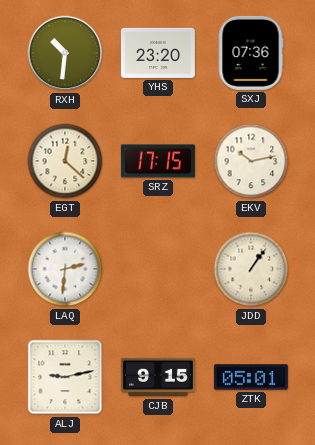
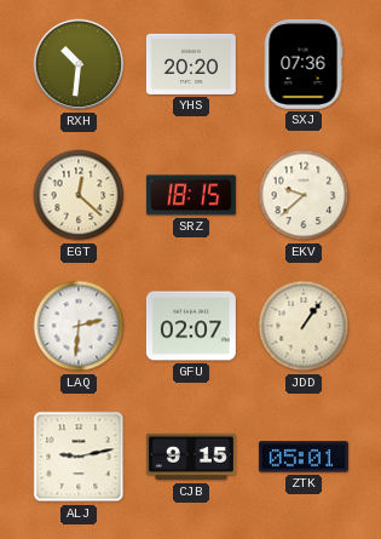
YHS: 23:20 -> 20:20 (191, 64)
SRZ: 17:15 -> 18:15 (191, 195)
EKV: 10:13 -> 9:38 (304, 195)
GFU: none -> 02:07 (191, 326)
